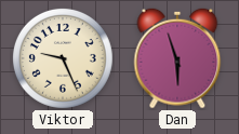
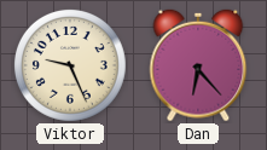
Dan: 5:57 -> 6:23 (198, 65)
